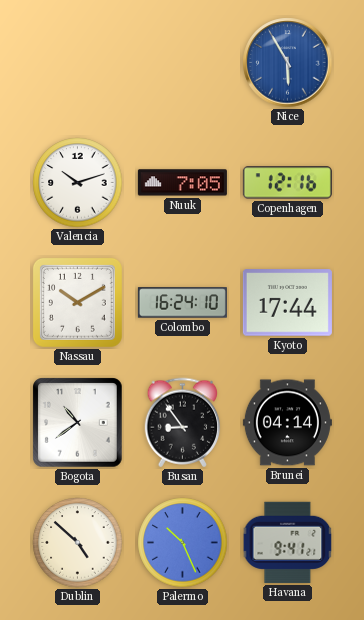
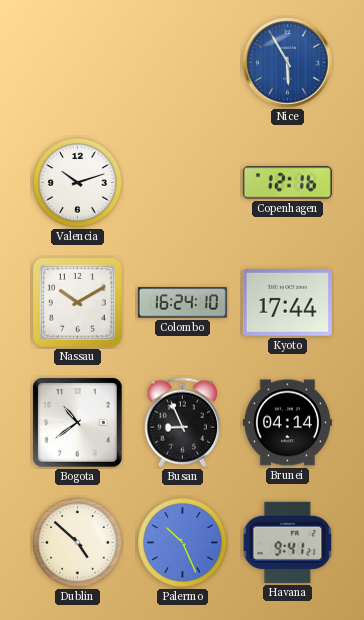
Nuuk: 7:05 -> none (182, 183)
Busan: 8:54 -> 8:56 (183, 423)
